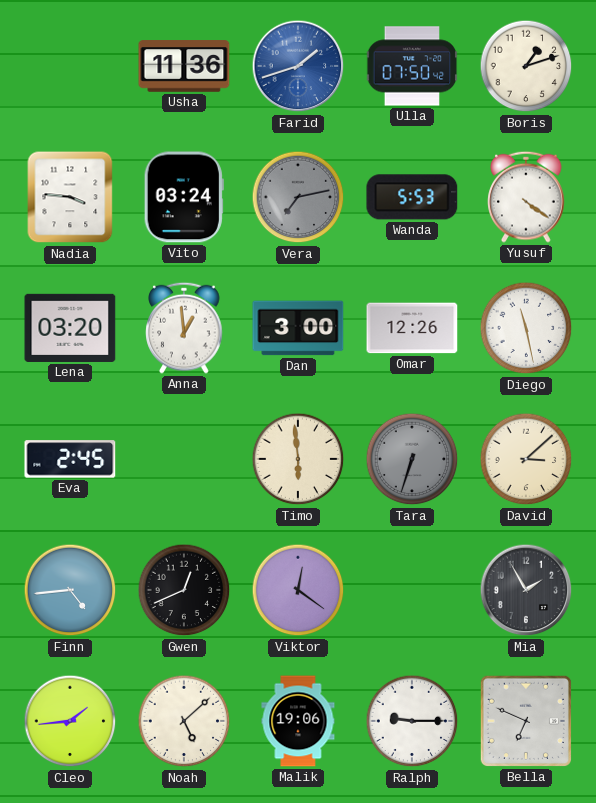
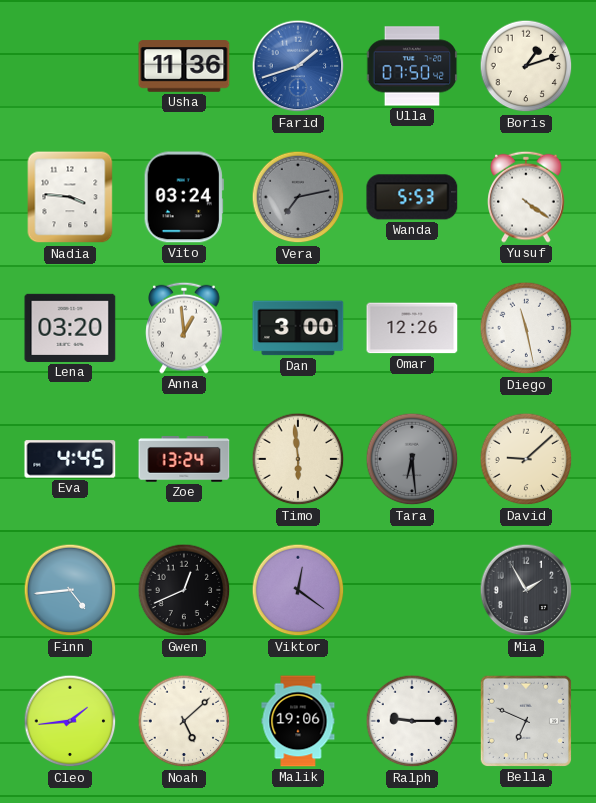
Eva: 2:45 -> 4:45 (70, 459)
Zoe: none -> 13:24 (184, 459)
Tara: 6:33 -> 6:29 (412, 459)
David: 3:08 -> 9:08 (526, 459)
